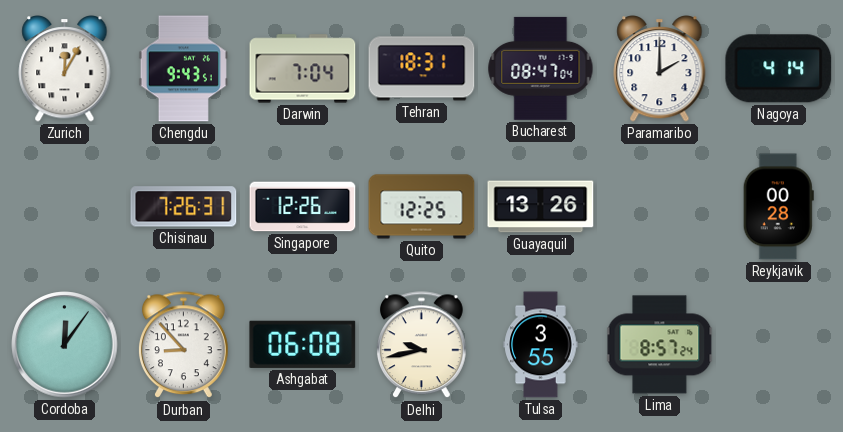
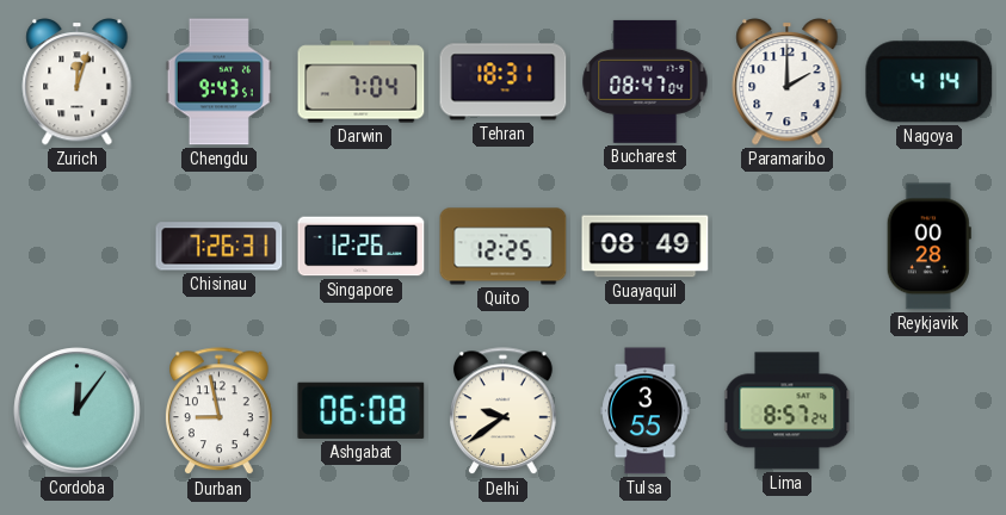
Zurich: 12:05 -> 12:03 (78, 82)
Guayaquil: 13:26 -> 08:49 (646, 247)
Durban: 8:53 -> 8:58 (218, 411)
Delhi: 9:43 -> 9:39 (502, 411)
